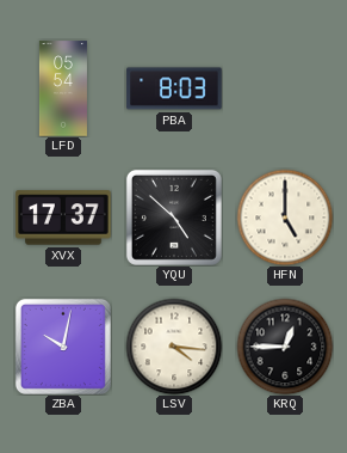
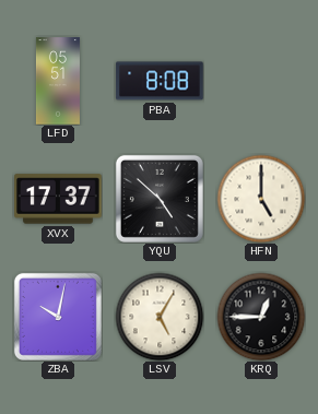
LFD: 05:54 -> 05:51 (58, 81)
PBA: 8:03 -> 8:08 (160, 81)
LSV: 4:16 -> 5:05 (160, 317)
